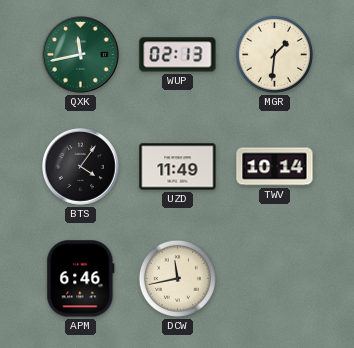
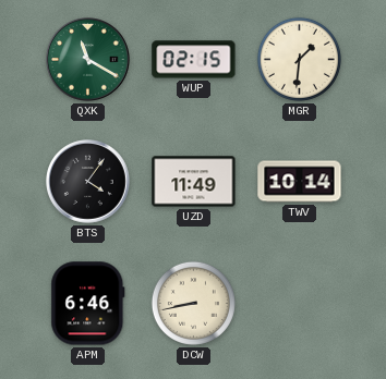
QXK: 11:43 -> 11:20 (88, 60)
WUP: 02:13 -> 02:15 (194, 60)
DCW: 11:43 -> 8:43 (193, 303)
